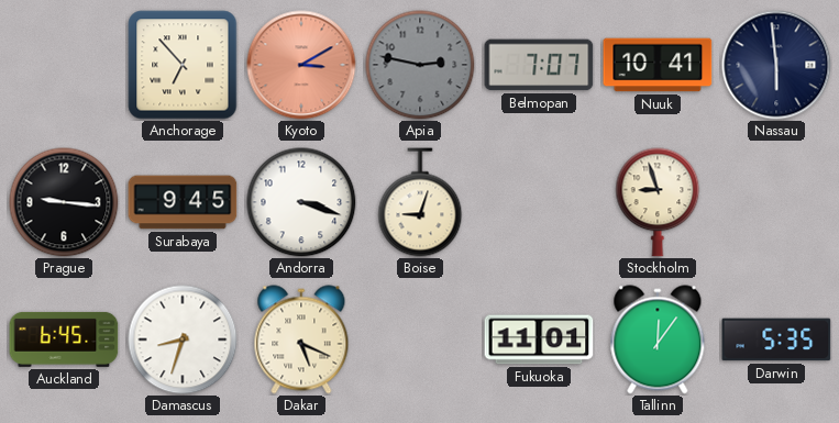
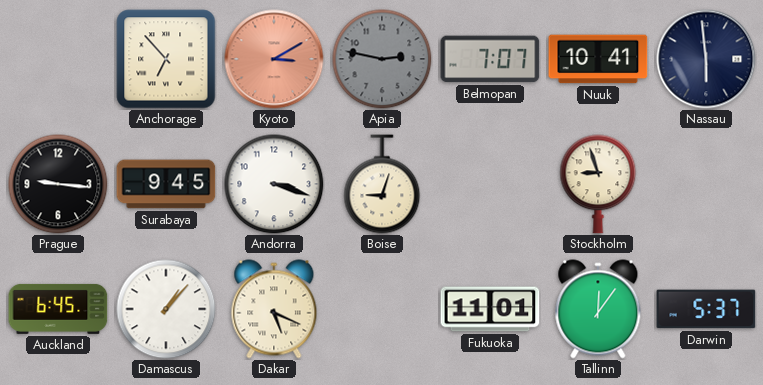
Damascus: 8:33 -> 1:07 (166, 309)
Darwin: 5:35 -> 5:37 (706, 309)
